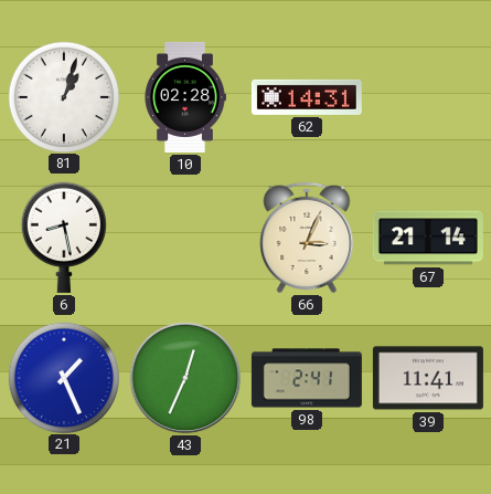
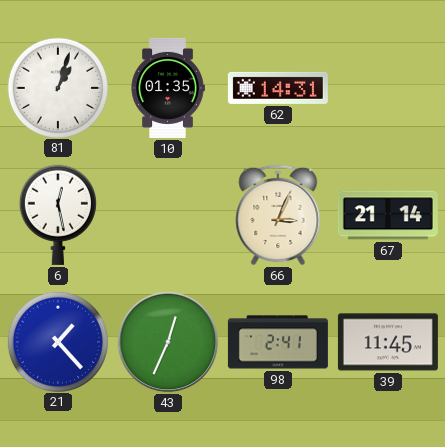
10: 02:28 -> 01:35 (168, 88)
6: 8:28 -> 12:28 (58, 215)
21: 1:26 -> 1:23 (57, 341)
39: 11:41 -> 11:45 (388, 342)
